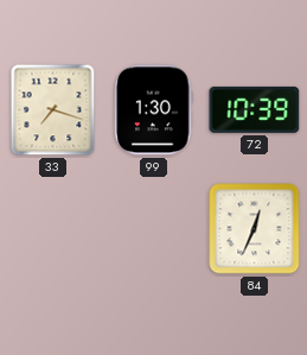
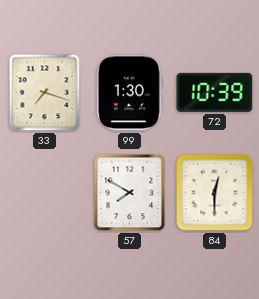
57: none -> 7:50 (130, 193)
84: 12:34 -> 12:30 (215, 193)
